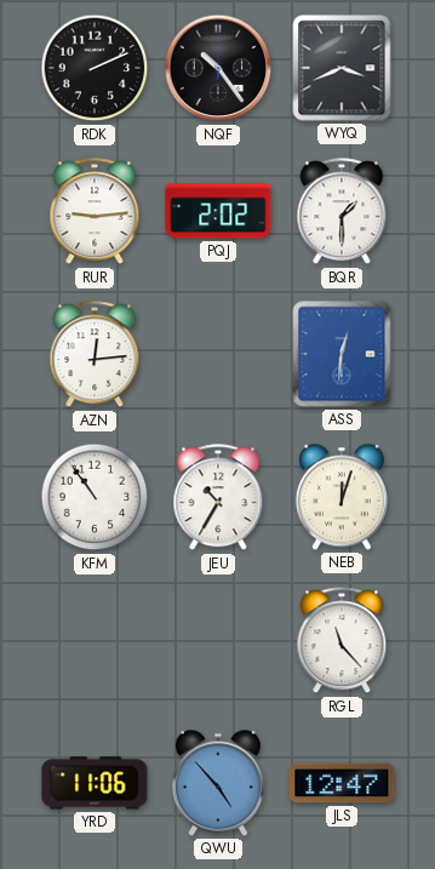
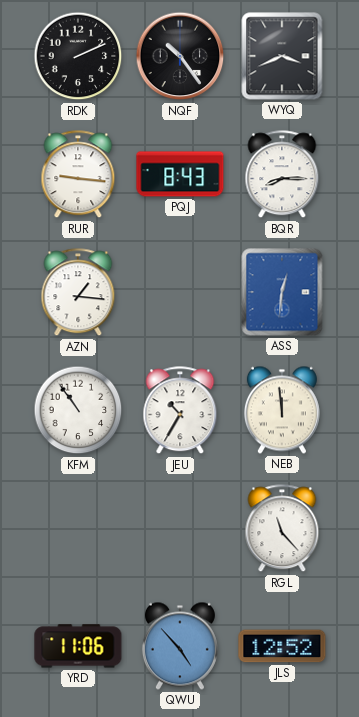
RUR: 9:14 -> 9:16 (78, 175)
PQJ: 2:02 -> 8:43 (180, 174)
BQR: 1:30 -> 8:15 (282, 175)
AZN: 12:14 -> 1:16 (78, 293)
NEB: 12:03 -> 11:59 (282, 410)
JLS: 12:47 -> 12:52 (282, 646)
